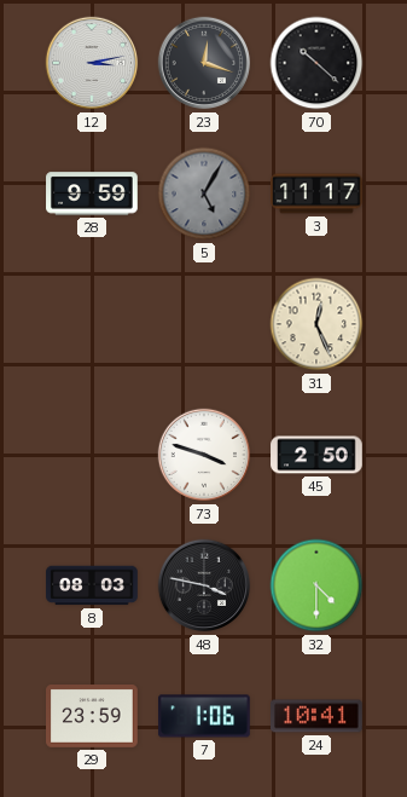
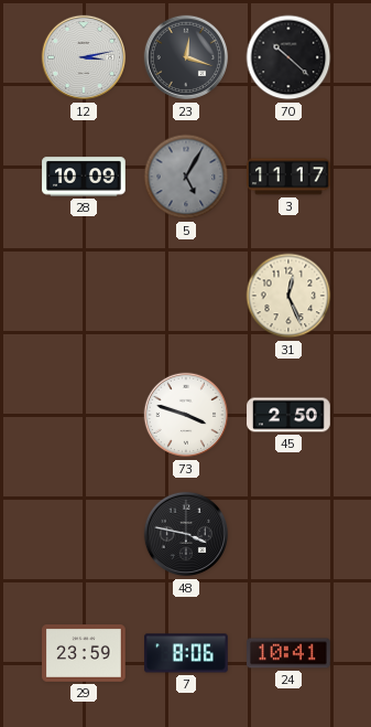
28: 9:59 -> 10:09 (84, 177)
8: 08:03 -> none (92, 585)
32: 4:30 -> none (316, 585)
7: 1:06 -> 8:06 (187, 653)
